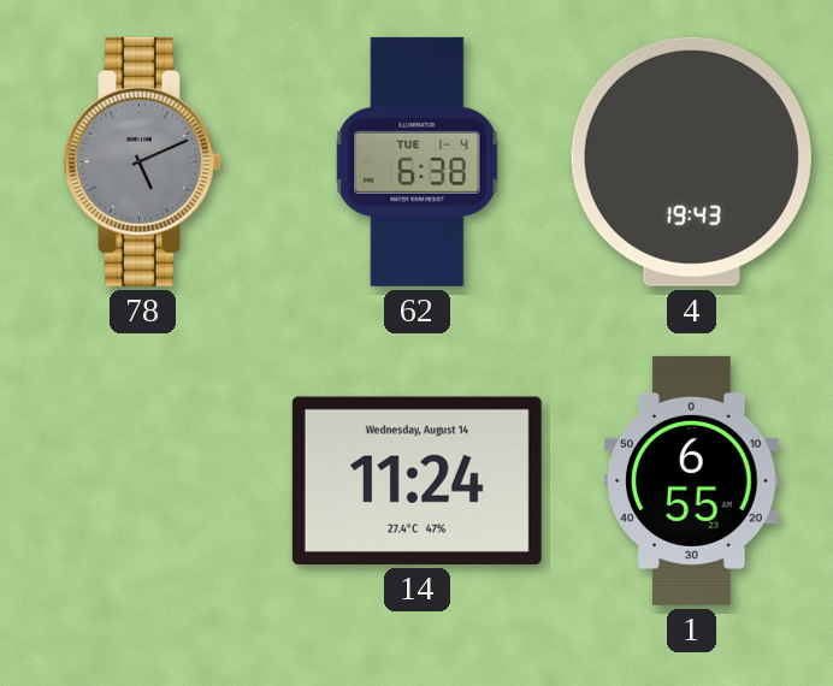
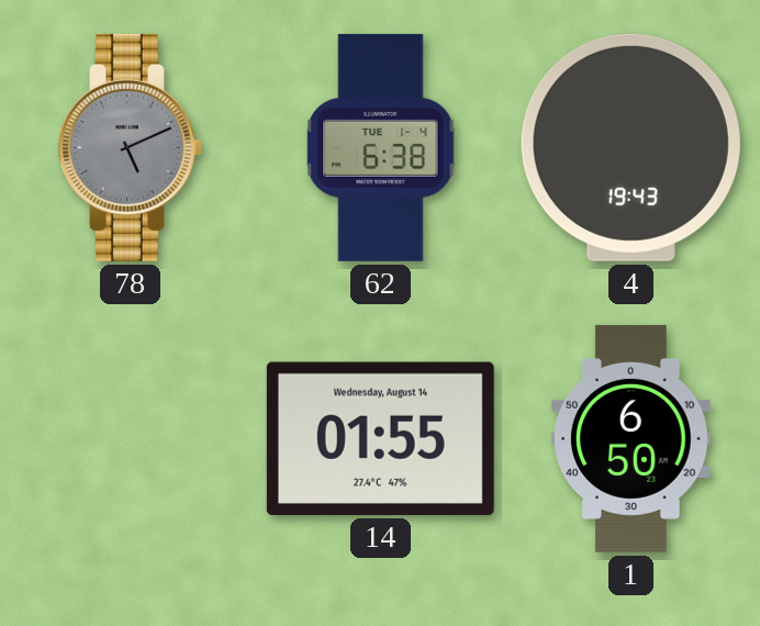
14: 11:24 -> 01:55 (380, 438)
1: 6:55 -> 6:50 (632, 438)
